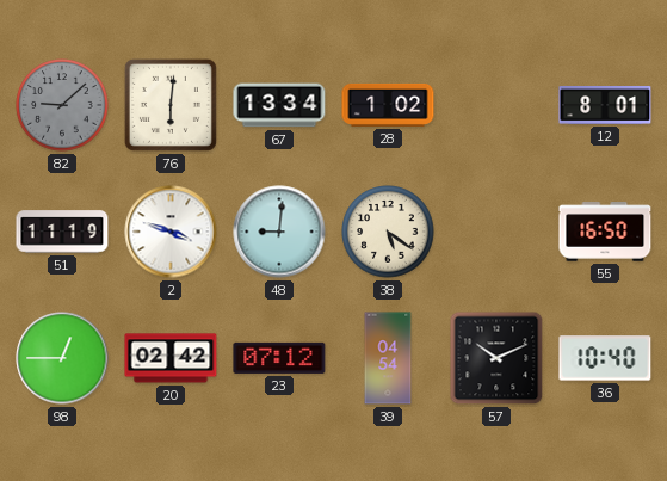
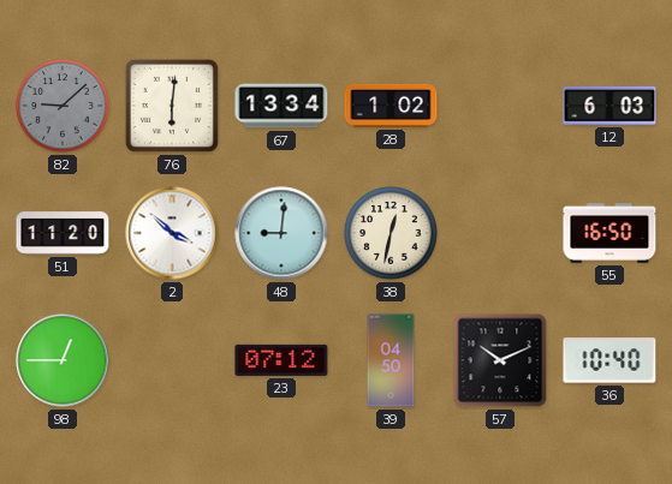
12: 8:01 -> 6:03 (609, 107)
51: 11:19 -> 11:20 (63, 233)
2: 3:48 -> 3:52 (172, 233)
38: 5:21 -> 12:32 (391, 233)
20: 02:42 -> none (171, 358)
39: 04:54 -> 04:50 (391, 360)
